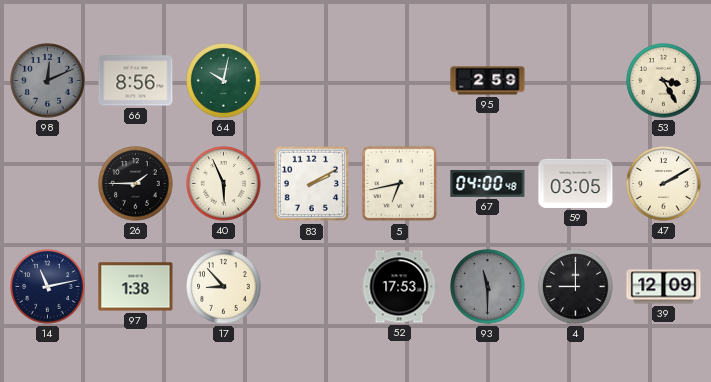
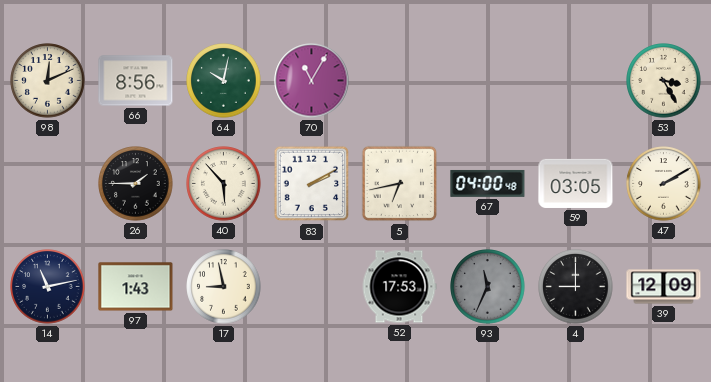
98 dial: grey -> cream (48, 81)
70: none -> 11:05 (312, 81)
95: 2:59 -> none (488, 81)
40: 5:56 -> 5:53 (224, 184)
97: 1:38 -> 1:43 (136, 287)
17: 8:53 -> 8:58 (224, 287)
93: 11:30 -> 11:34 (488, 287)
